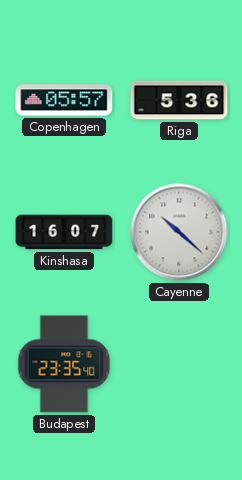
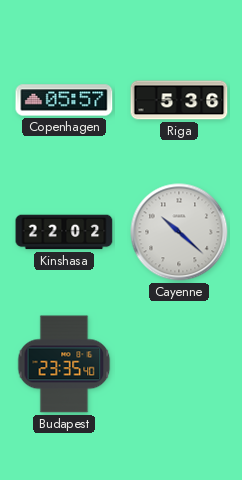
Kinshasa: 16:07 -> 22:02 (64, 232)
